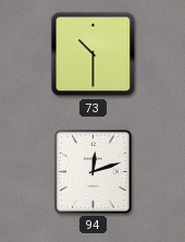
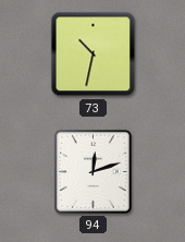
73: 10:30 -> 10:32 (94, 55)
